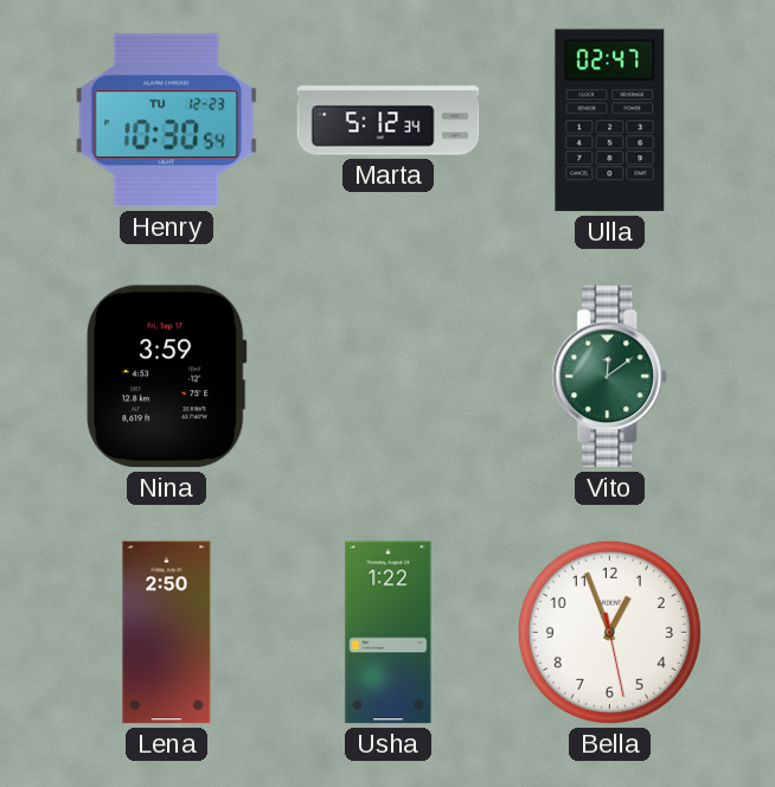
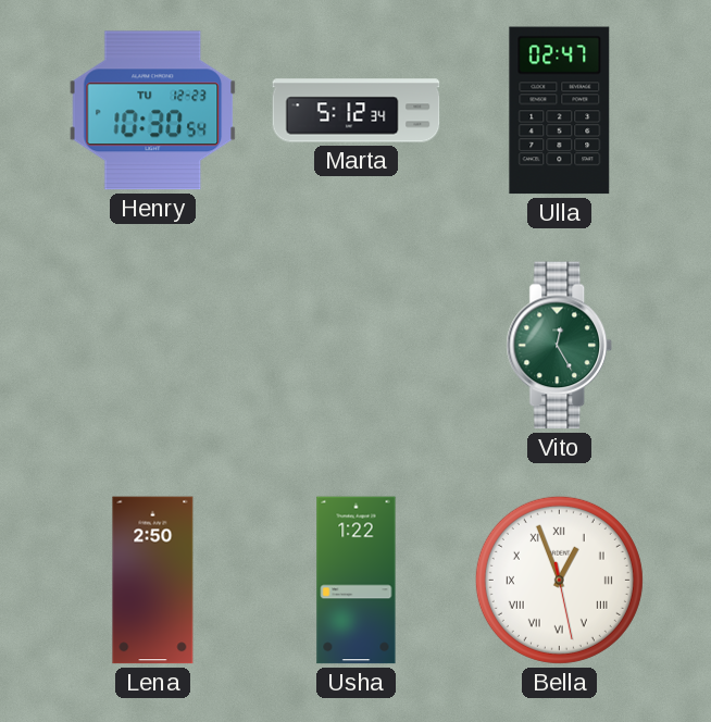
Nina: 3:59 -> none (167, 377)
Vito: 12:09 -> 12:25 (560, 346)
Bella numerals: Arabic -> Roman (559, 580)
